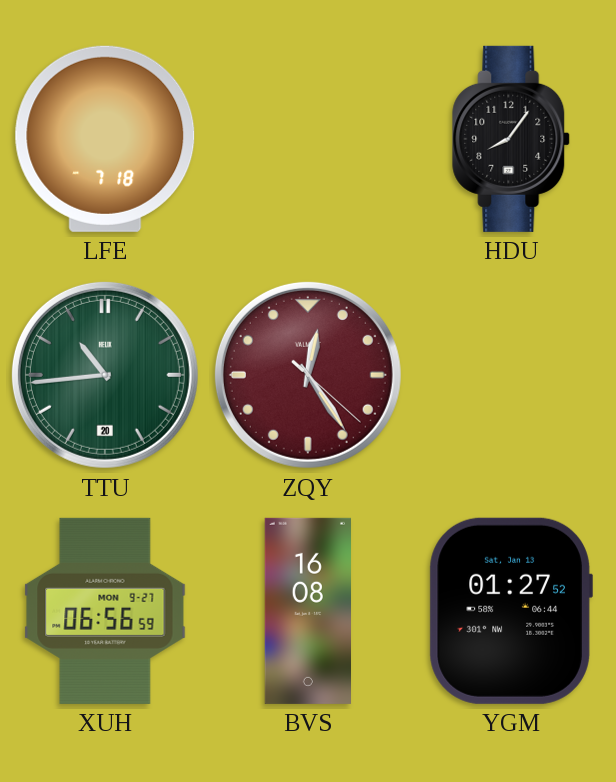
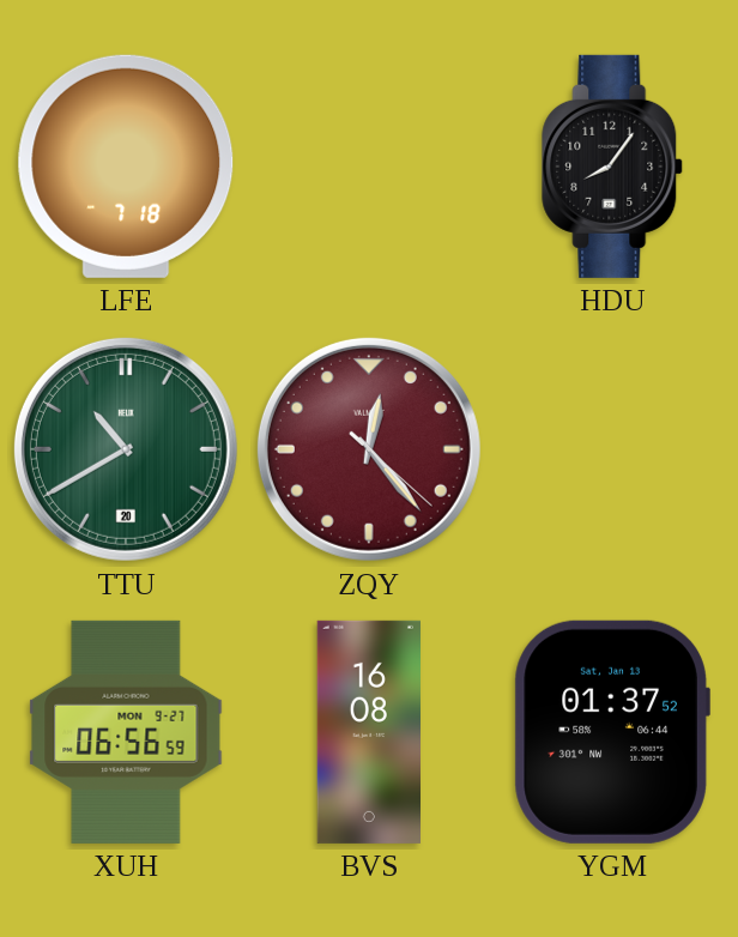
TTU: 10:44 -> 10:40 (126, 449)
ZQY: 12:24 -> 12:23 (369, 449)
YGM: 01:27 -> 01:37 (612, 732)
